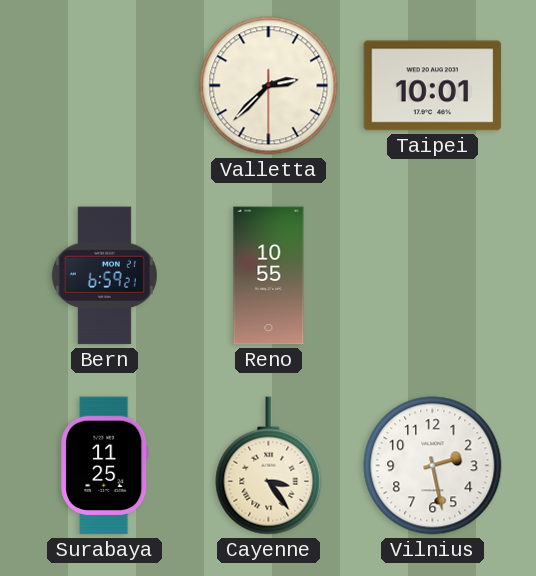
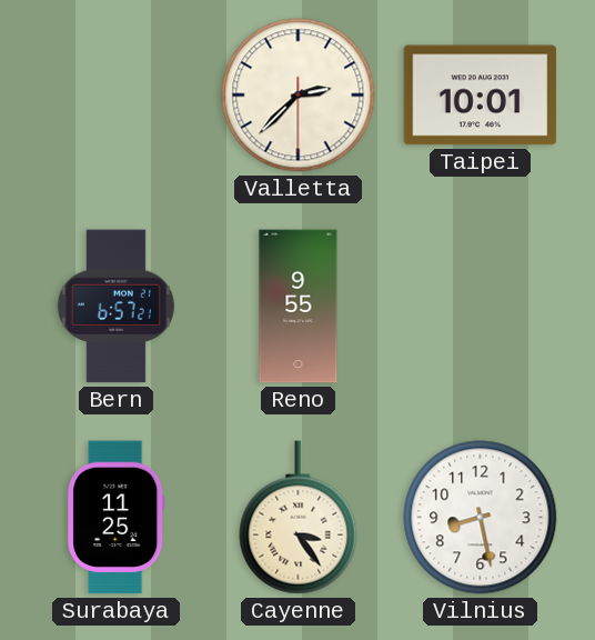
Bern: 6:59 -> 6:57 (115, 307)
Reno: 10:55 -> 9:55 (299, 307)
Vilnius: 2:28 -> 8:28 (481, 518)
